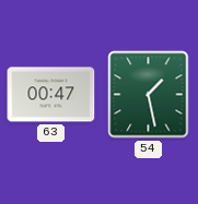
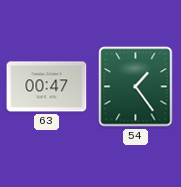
54: 1:28 -> 1:24 (136, 87)
